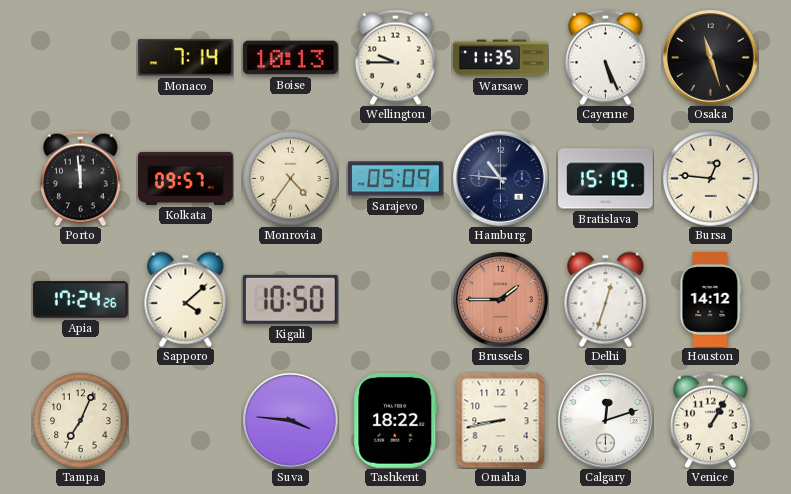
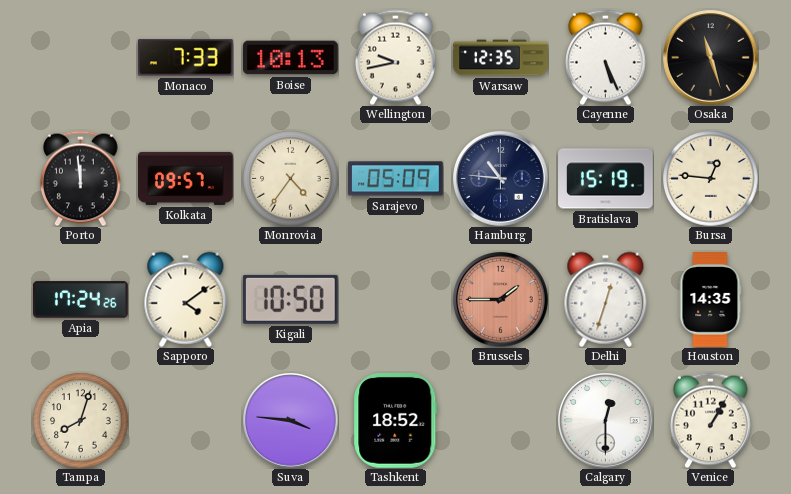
Monaco: 7:14 -> 7:33 (186, 58)
Wellington: 9:45 -> 9:43 (396, 57)
Warsaw: 11:35 -> 12:35 (501, 58)
Sapporo: 4:08 -> 4:09 (186, 299)
Houston: 14:12 -> 14:35 (710, 300)
Tampa: 7:04 -> 8:03 (80, 420)
Tashkent: 18:22 -> 18:52 (396, 421)
Omaha: 8:43 -> none (501, 420)
Calgary: 12:12 -> 12:30 (606, 421)
